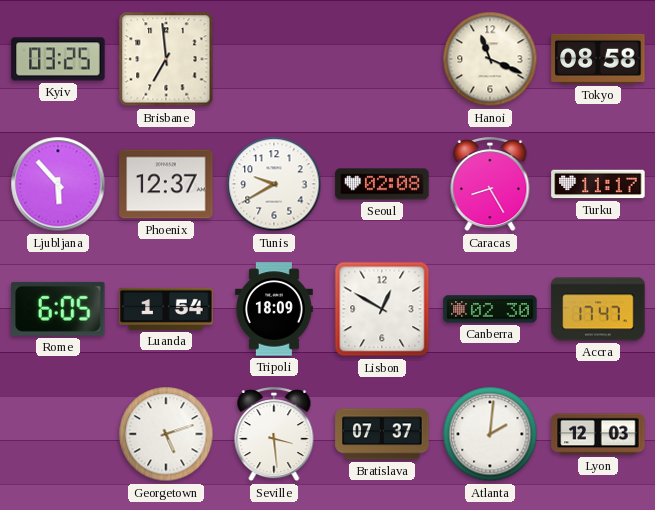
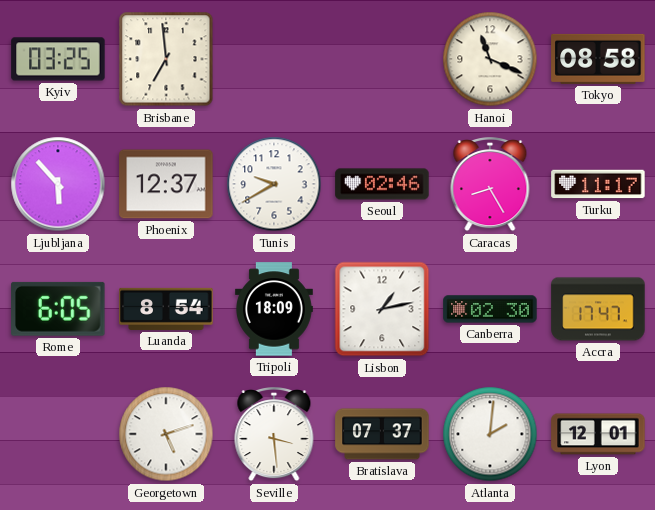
Seoul: 02:08 -> 02:46 (382, 184)
Luanda: 1:54 -> 8:54 (166, 309)
Lisbon: 12:50 -> 1:13 (382, 309)
Lyon: 12:03 -> 12:01 (598, 434)
